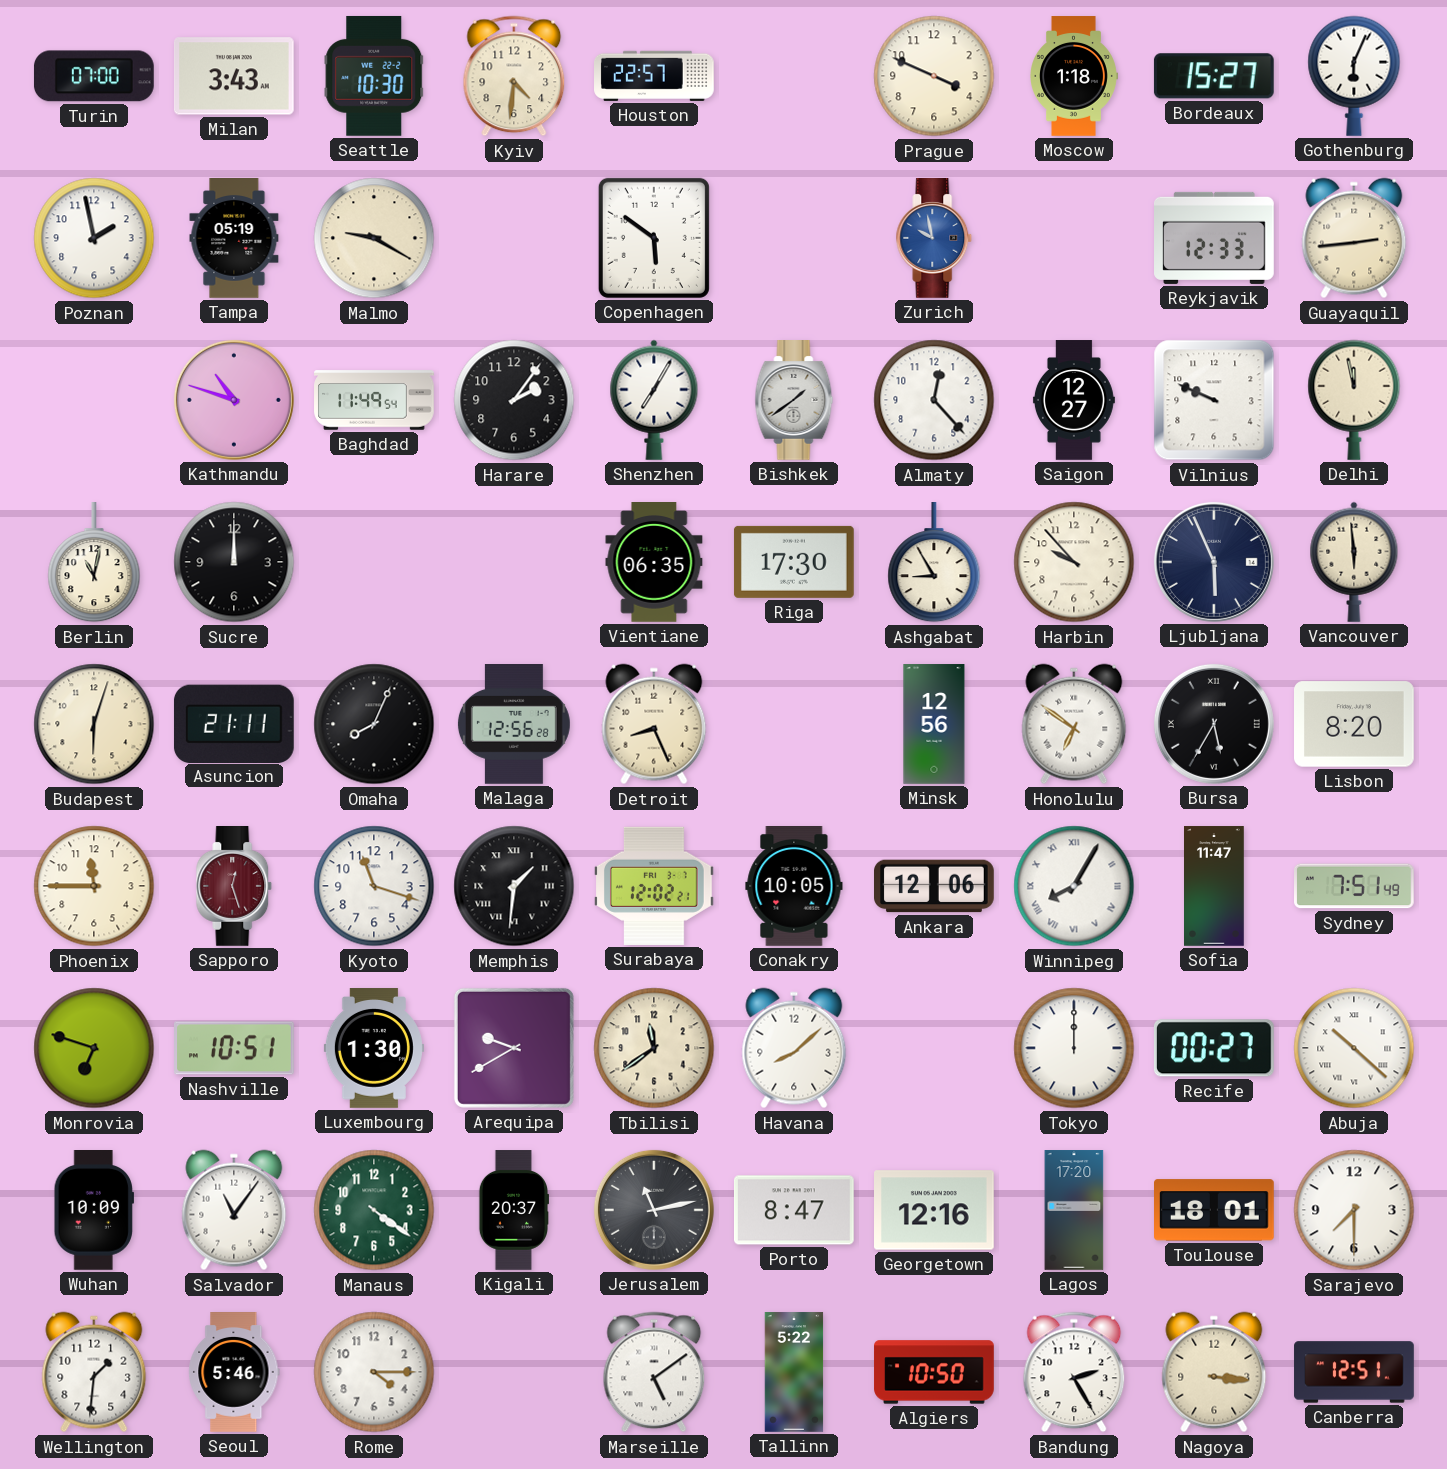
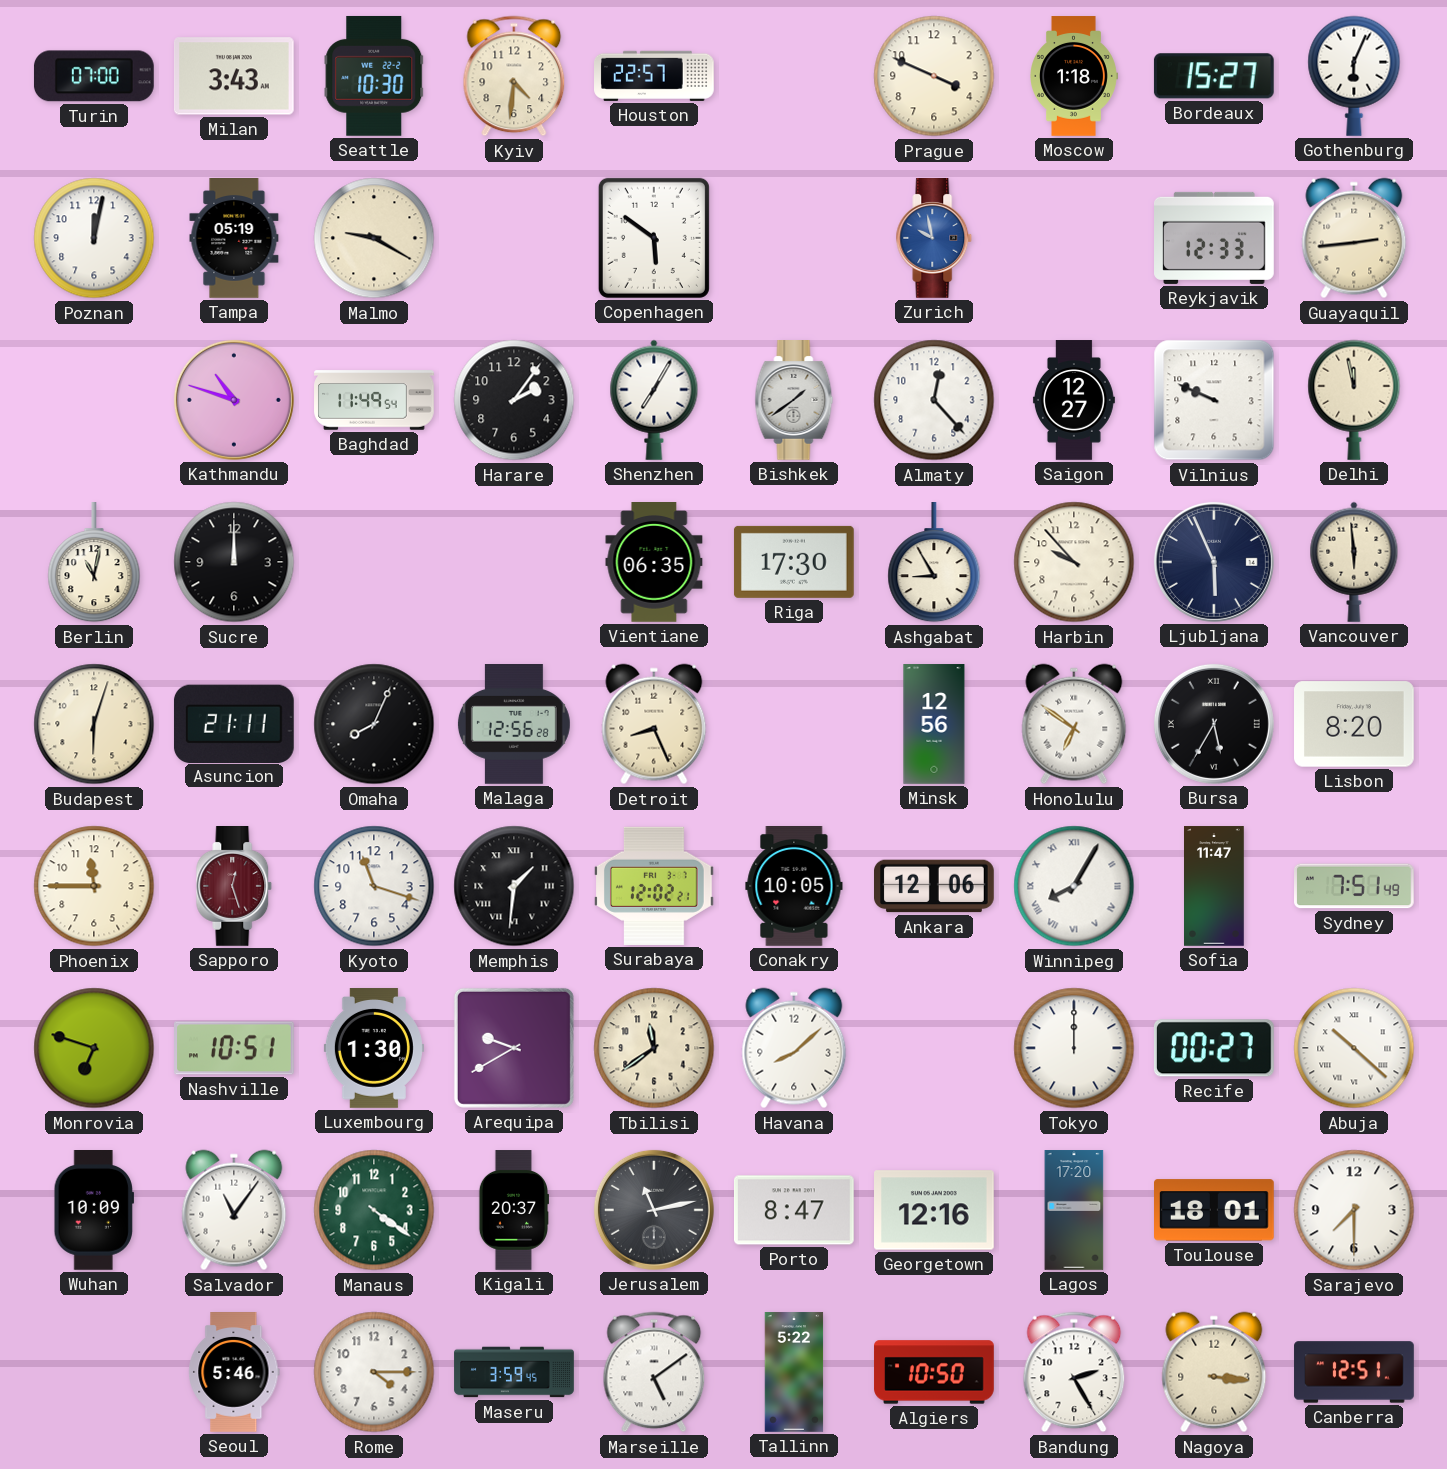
Poznan: 1:58 -> 12:02 (94, 238)
Wellington: 1:31 -> none (94, 1372)
Maseru: none -> 3:59 (514, 1372)
